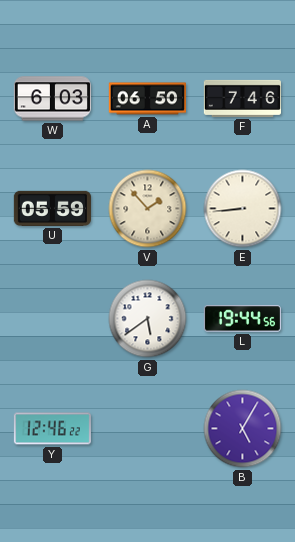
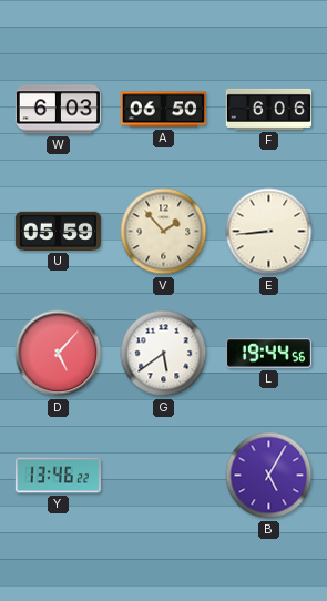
F: 7:46 -> 6:06 (268, 109)
D: none -> 5:07 (59, 354)
Y: 12:46 -> 13:46 (58, 476)
